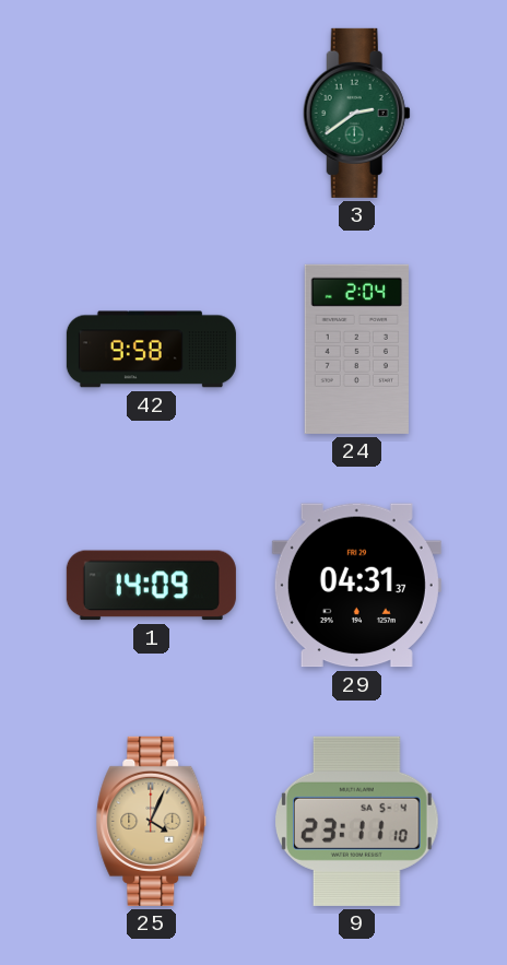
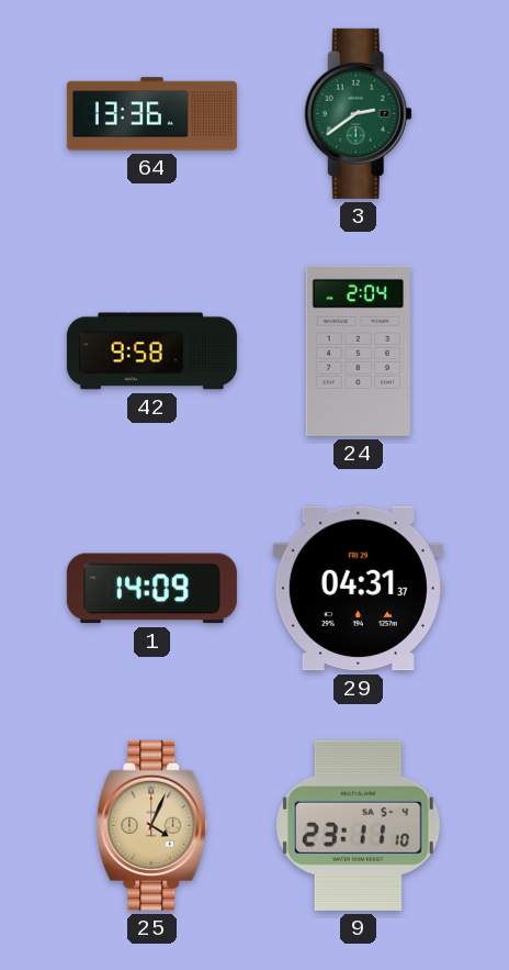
64: none -> 13:36 (151, 114)
